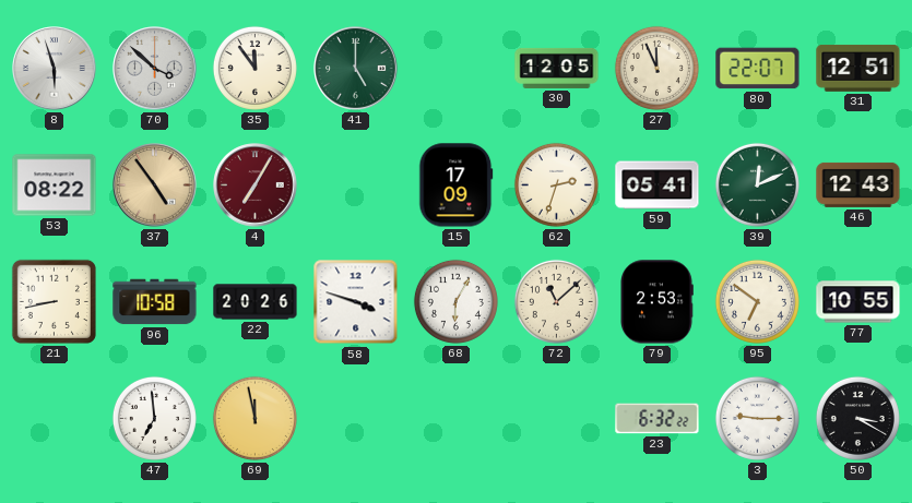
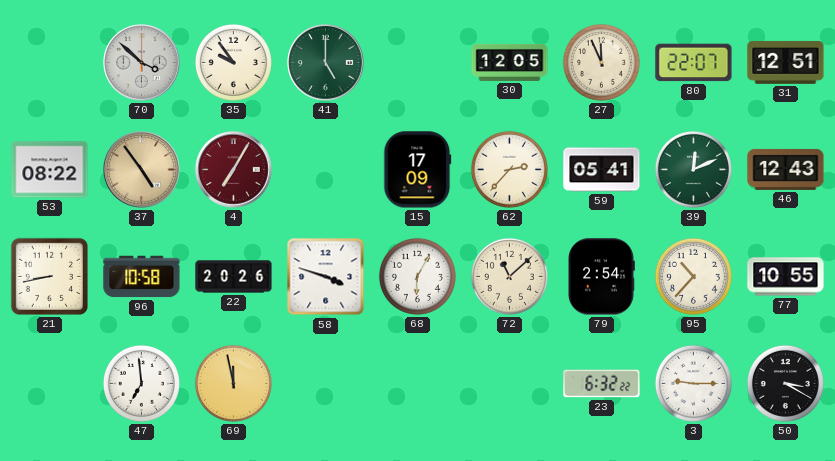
8: 5:57 -> none (55, 69)
35: 11:54 -> 9:54 (233, 62)
62: 2:33 -> 2:37 (509, 169)
79: 2:53 -> 2:54 (602, 277)
95: 6:51 -> 10:37 (693, 276)
